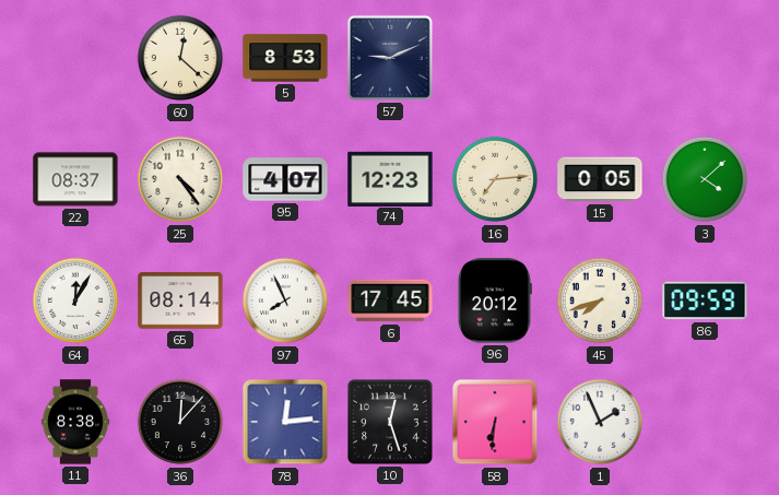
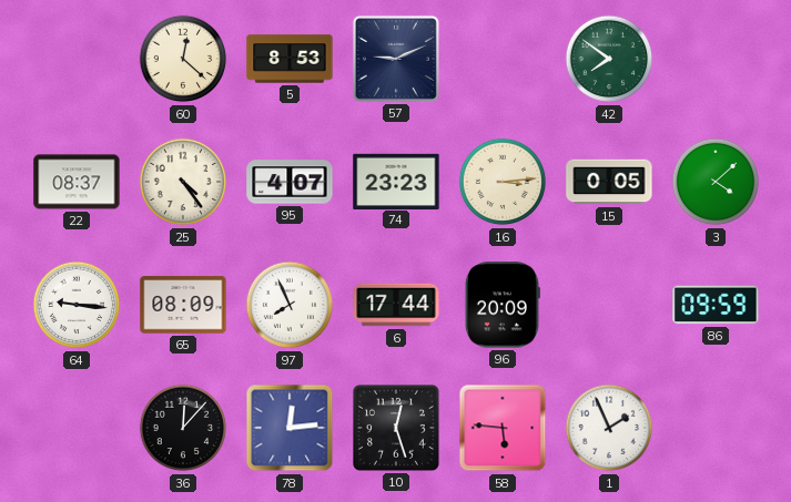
42: none -> 7:51 (609, 59)
74: 12:23 -> 23:23 (396, 181)
16: 7:14 -> 3:14 (503, 182)
64: 12:05 -> 9:16 (77, 305)
65: 08:14 -> 08:09 (183, 305)
6: 17:45 -> 17:44 (396, 305)
96: 20:12 -> 20:09 (503, 305)
45: 7:42 -> none (600, 300)
11: 8:38 -> none (75, 422)
58: 6:31 -> 5:46 (503, 428)
